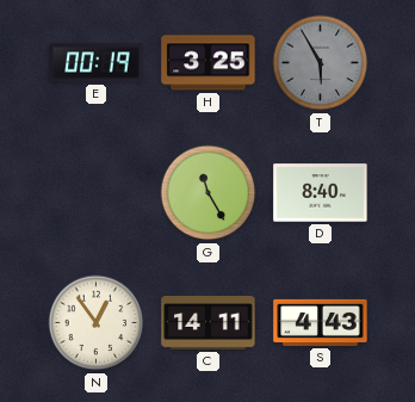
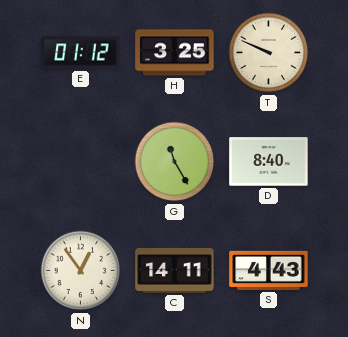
E: 00:19 -> 01:12 (81, 53)
T: 5:55 -> 9:49 (269, 53)
T dial: grey -> cream (269, 53)
